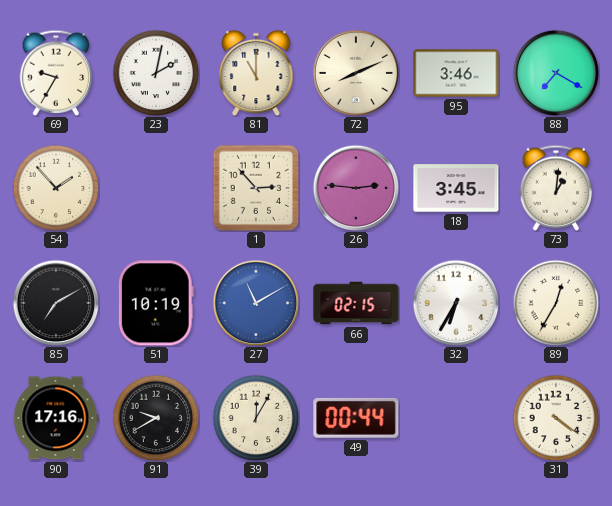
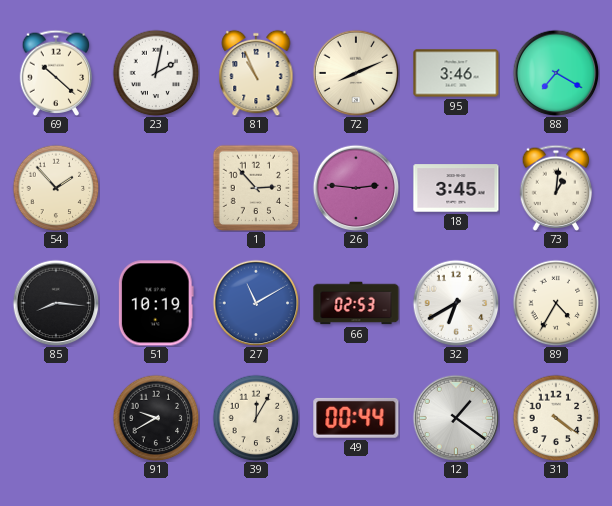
69: 9:35 -> 10:22 (56, 73)
81: 11:00 -> 10:56 (256, 73)
85: 7:10 -> 8:16 (56, 303)
66: 02:15 -> 02:53 (356, 303)
32: 6:35 -> 6:40 (456, 303)
89: 12:35 -> 4:35 (556, 303)
90: 17:16 -> none (56, 418)
12: none -> 1:21 (456, 418)
